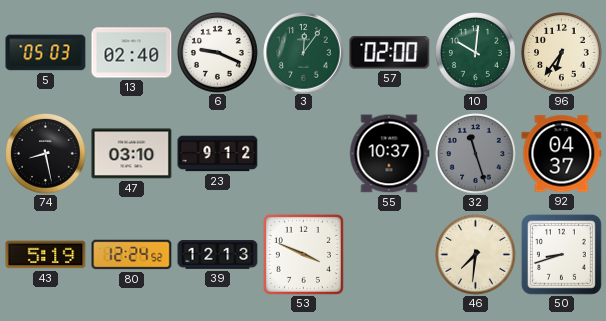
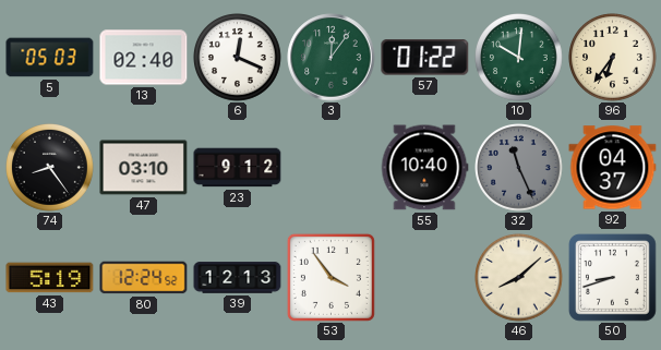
6: 9:19 -> 12:19 (238, 58)
57: 02:00 -> 01:22 (425, 58)
74: 8:28 -> 8:24 (50, 168)
55: 10:37 -> 10:40 (424, 168)
32: 11:27 -> 11:26 (519, 168)
53: 3:49 -> 3:54 (330, 277)
46: 7:31 -> 8:08 (519, 278)
